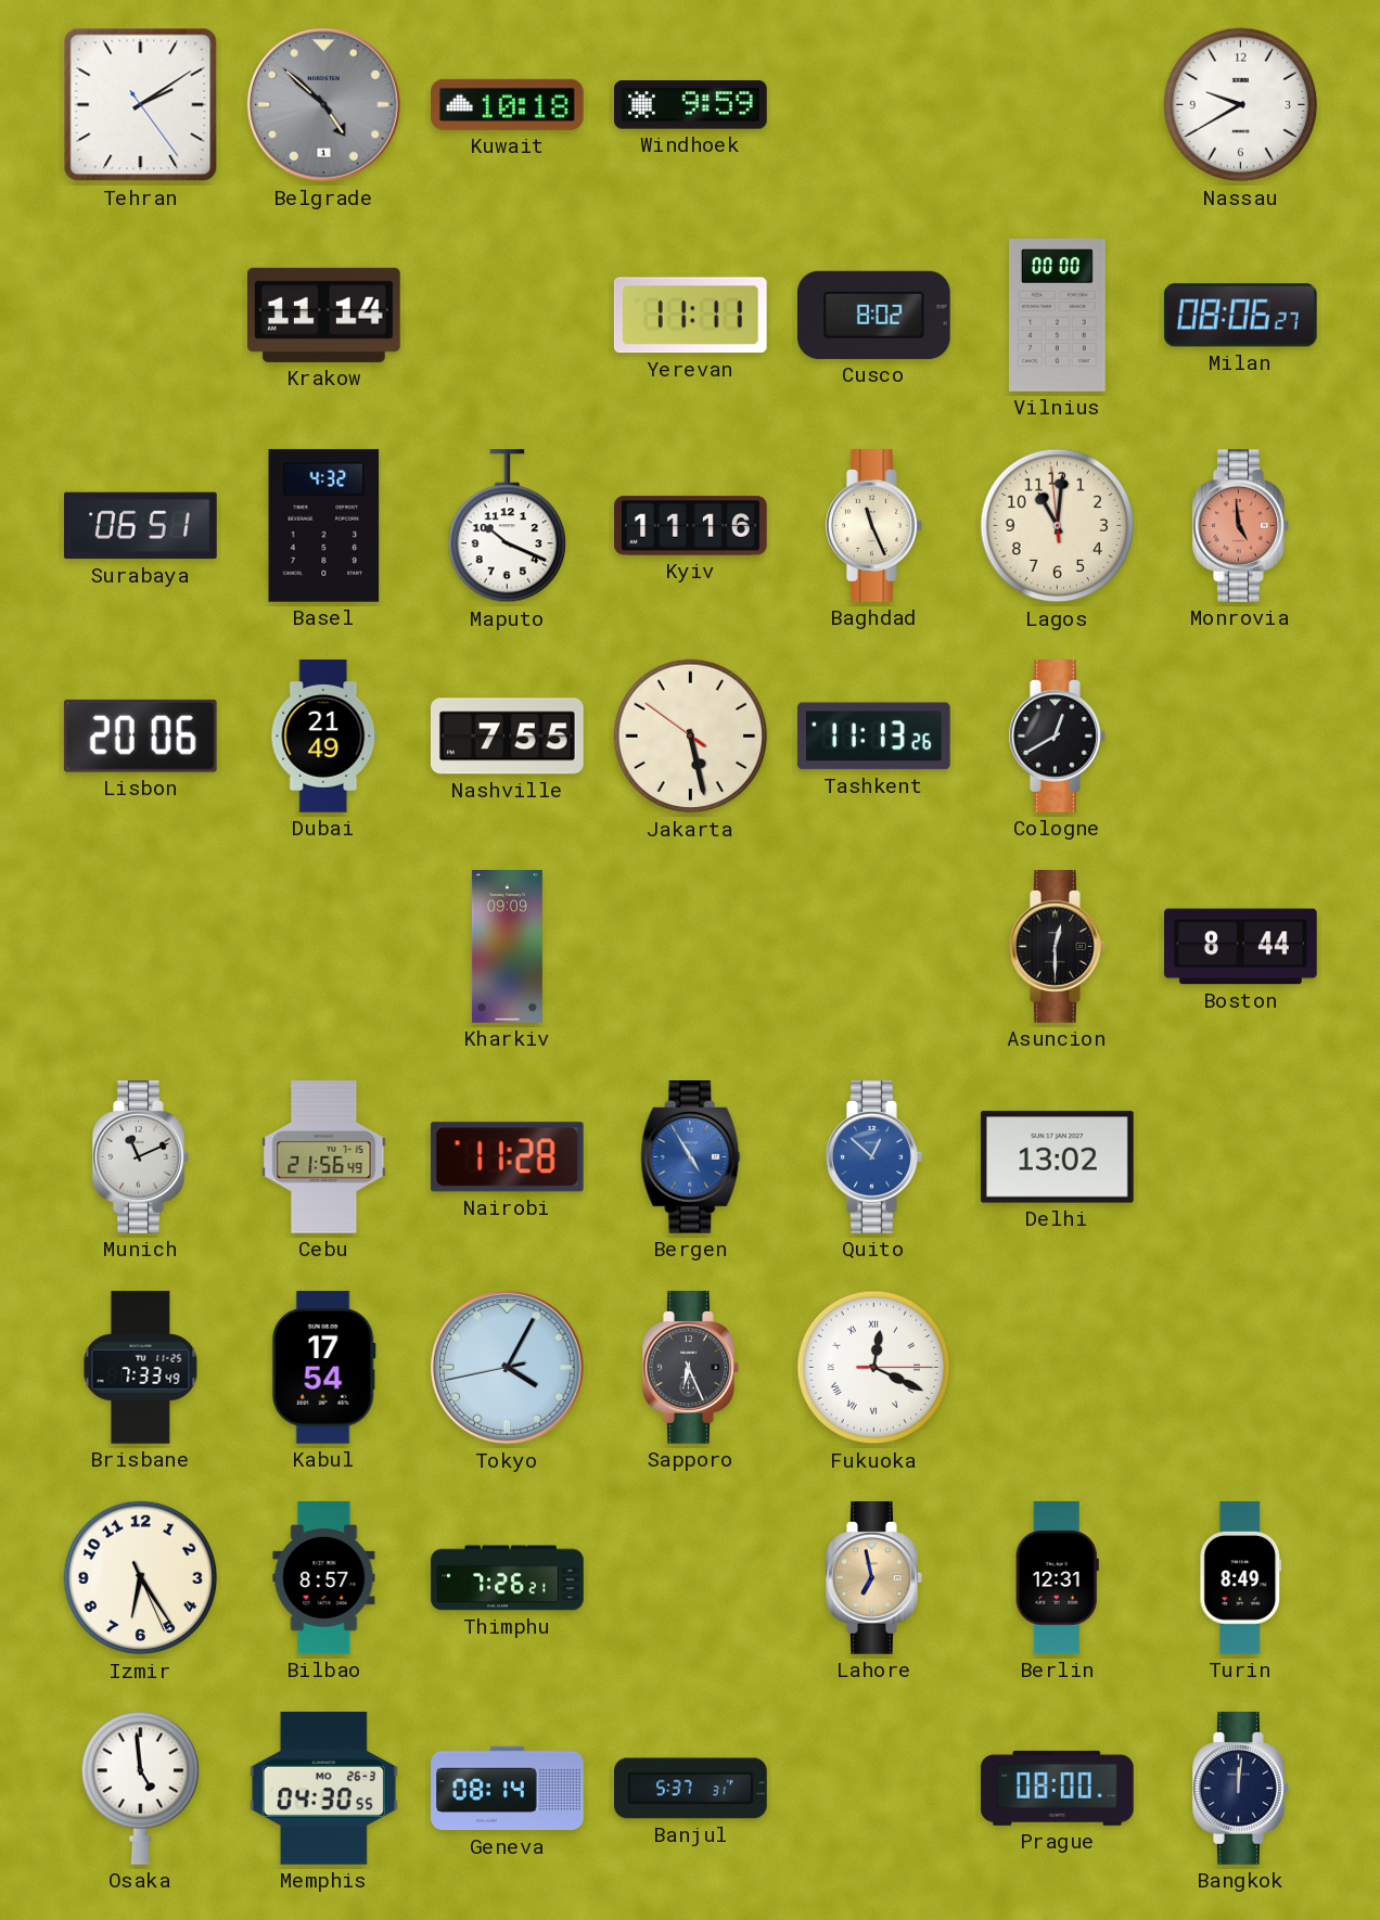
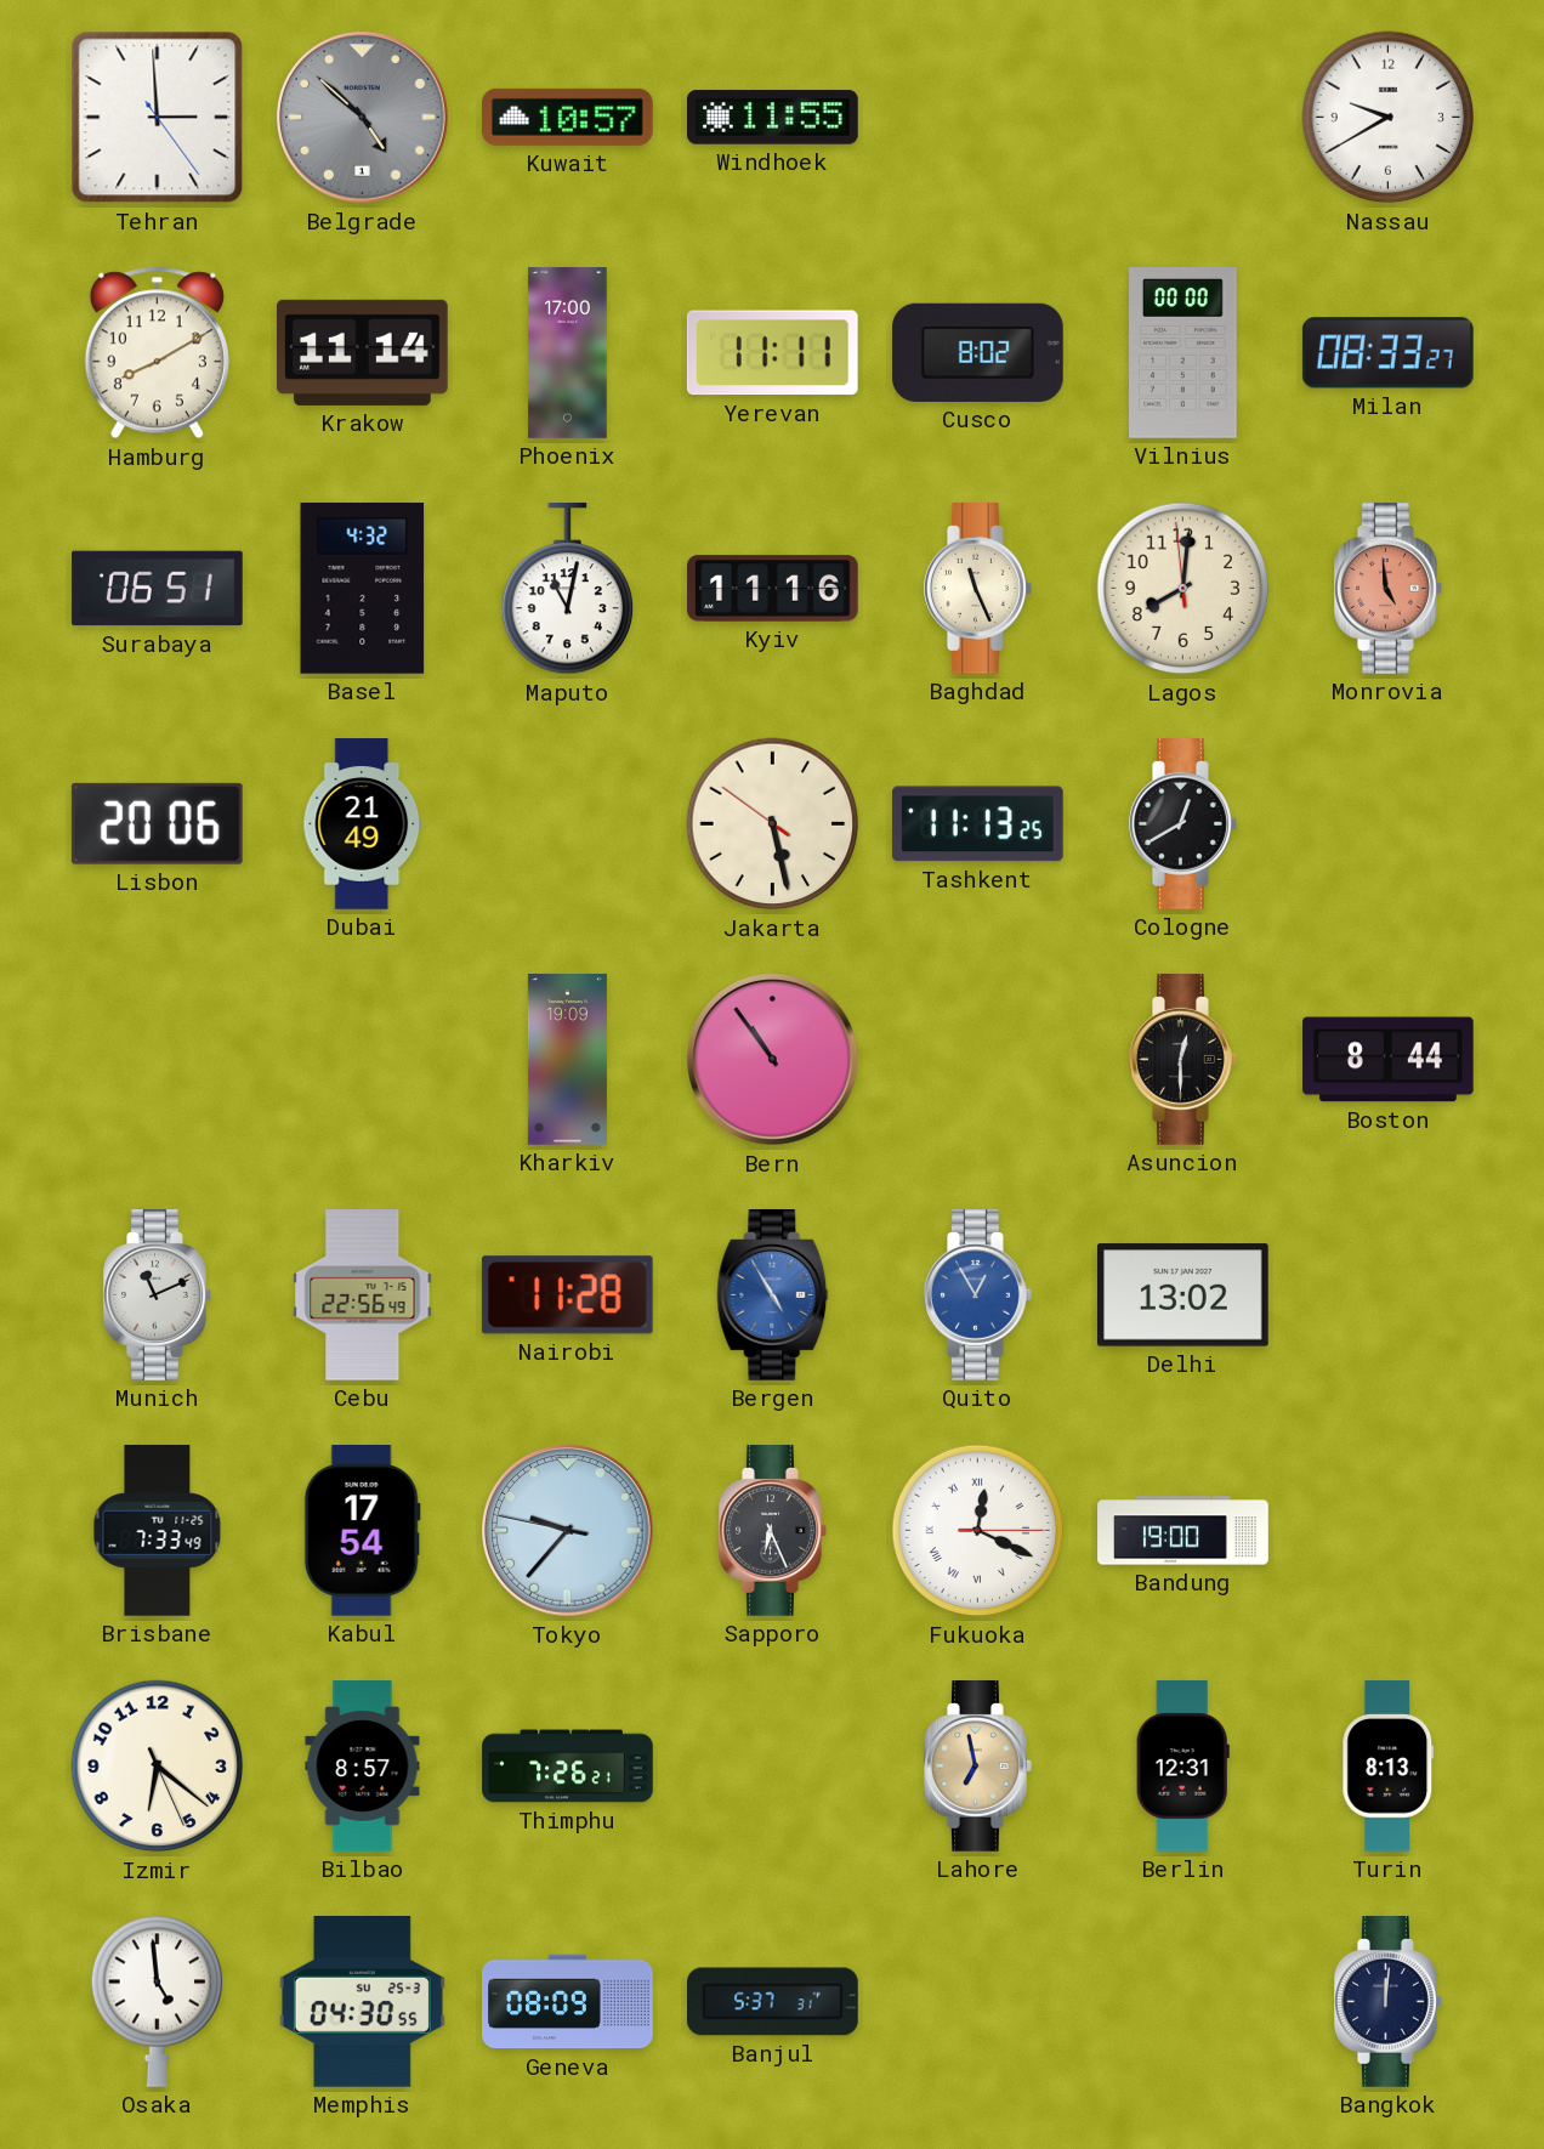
Tehran: 2:09 -> 2:59 (158, 118)
Kuwait: 10:18 -> 10:57 (568, 117)
Windhoek: 9:59 -> 11:55 (773, 118)
Hamburg: none -> 8:10 (157, 353)
Phoenix: none -> 17:00 (568, 353)
Milan: 08:06 -> 08:33 (1387, 353)
Maputo: 10:19 -> 11:02 (568, 590)
Lagos: 11:00 -> 8:00 (1183, 589)
Nashville: 7:55 -> none (508, 737)
Tashkent: 11:13:26 -> 11:13:25 (977, 824)
Kharkiv: 09:09 -> 19:09 (567, 1060)
Bern: none -> 10:54 (773, 1060)
Cebu: 21:56 -> 22:56 (363, 1295)
Quito: 12:52 -> 12:55 (978, 1295)
Tokyo: 4:04 -> 9:36 (568, 1531)
Bandung: none -> 19:00 (1183, 1531)
Izmir: 6:24 -> 6:21 (158, 1767)
Turin: 8:49 -> 8:13 (1389, 1767)
Memphis date: MO 26-3 -> SU 25-3 (362, 2002)
Geneva: 08:14 -> 08:09 (568, 2002)
Prague: 08:00 -> none (1058, 1788)
